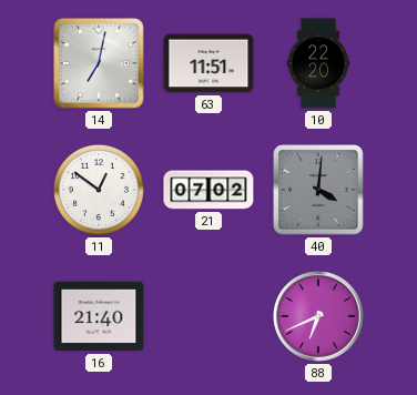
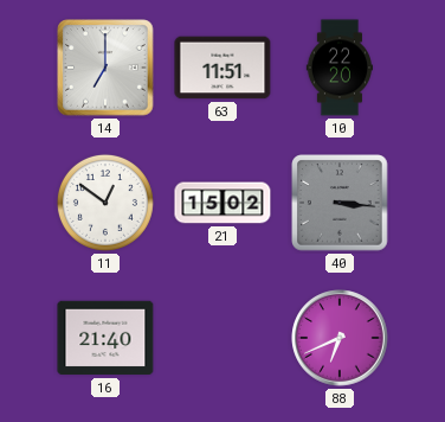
14: 7:02 -> 7:00 (105, 68)
21: 07:02 -> 15:02 (222, 203)
40: 4:01 -> 3:16 (340, 203)
